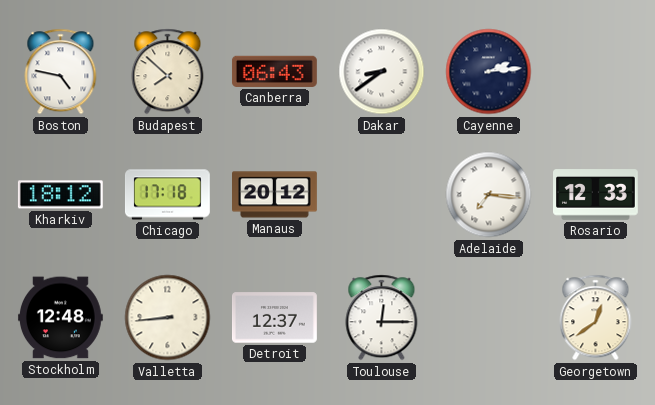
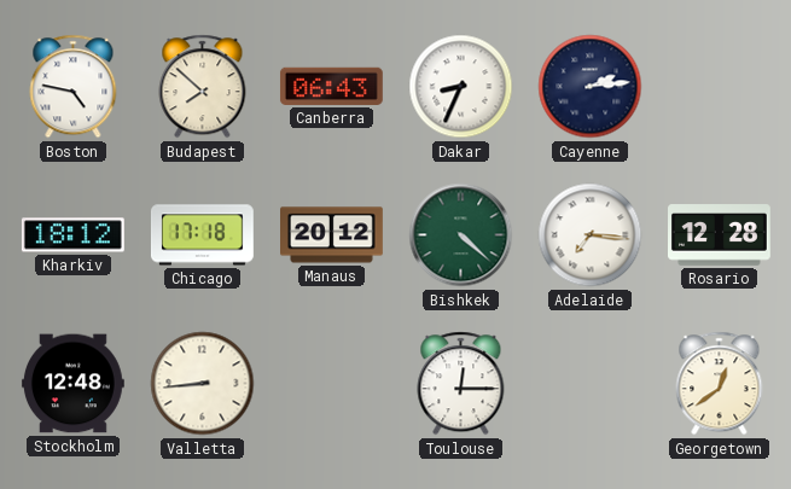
Dakar: 8:39 -> 8:34 (461, 87)
Bishkek: none -> 4:22 (461, 235)
Rosario: 12:33 -> 12:28 (720, 235)
Detroit: 12:37 -> none (275, 318)
